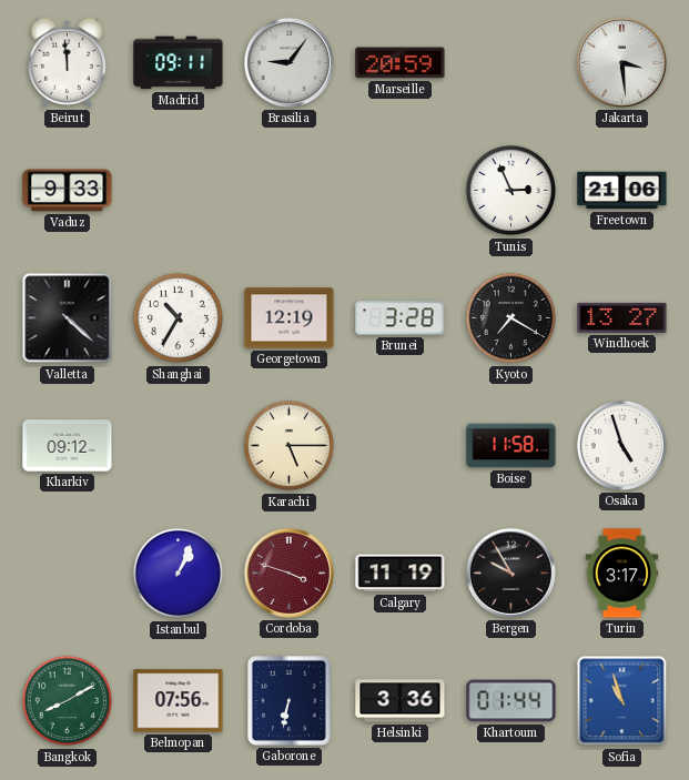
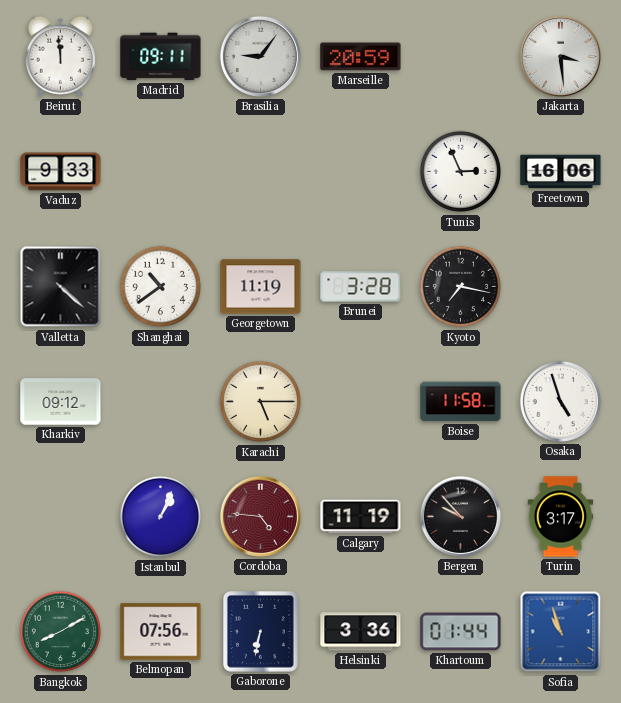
Freetown: 21:06 -> 16:06 (561, 172)
Shanghai: 10:35 -> 10:39 (161, 287)
Georgetown: 12:19 -> 11:19 (261, 287)
Kyoto: 7:20 -> 7:17 (461, 287)
Windhoek: 13:27 -> none (622, 317)
Cordoba: 3:48 -> 4:46 (260, 516)
Bergen: 9:55 -> 9:53 (460, 516)
